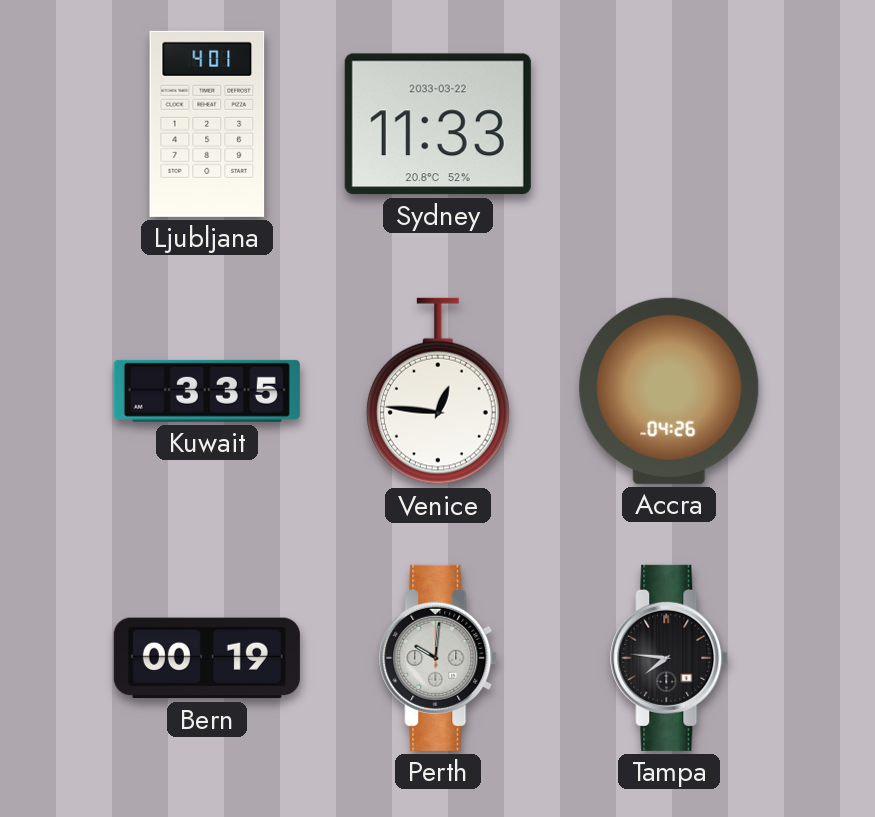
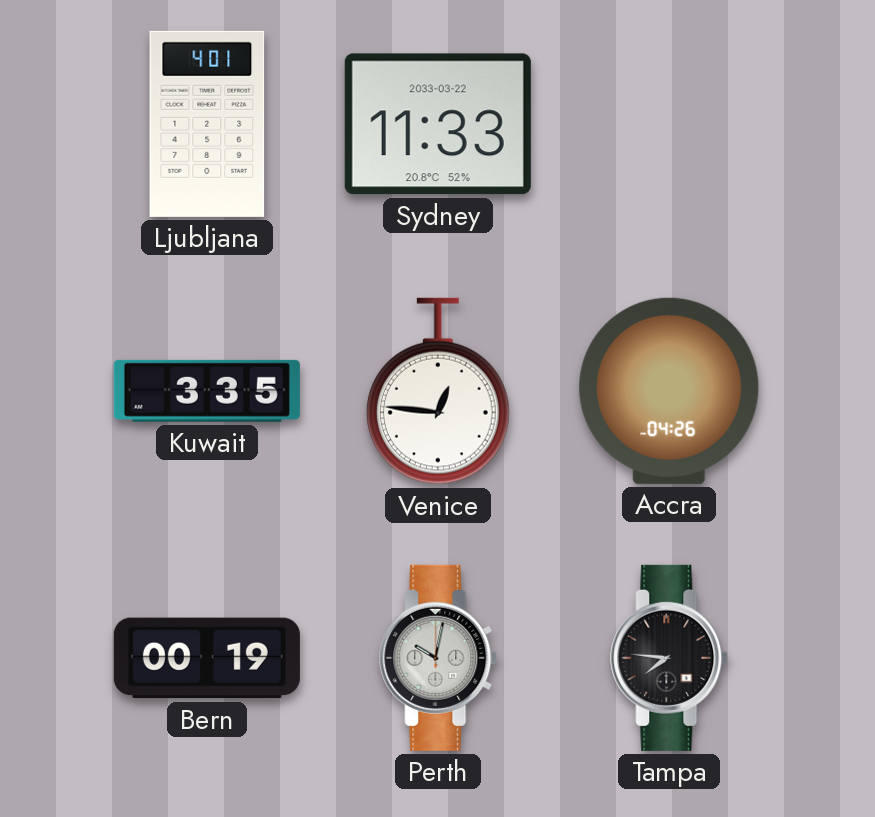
Perth: 10:01 -> 10:02 (439, 658)
